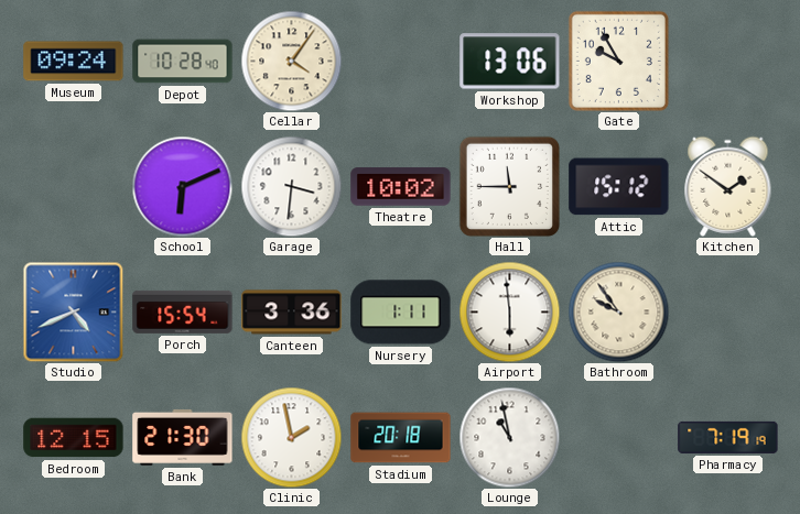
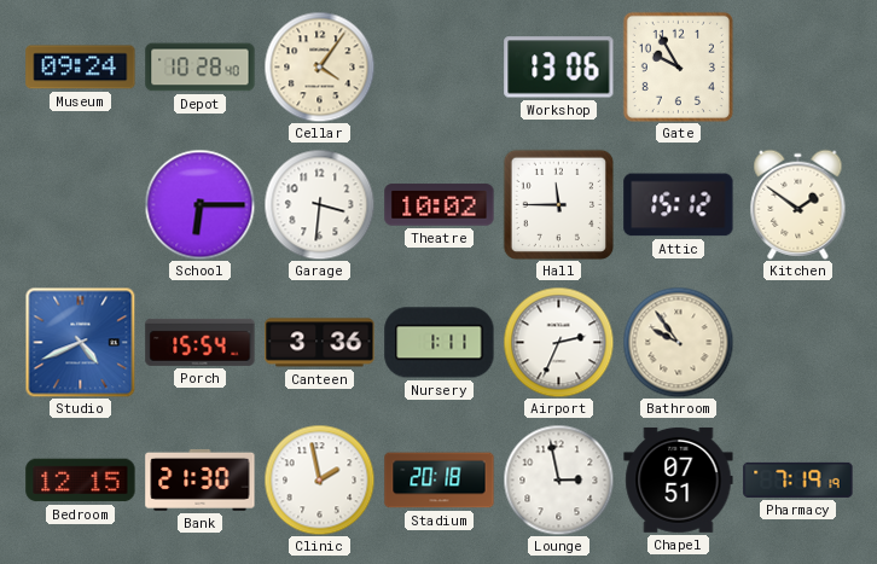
School: 6:11 -> 6:15 (199, 204)
Airport: 5:59 -> 2:34 (558, 342)
Lounge: 10:58 -> 2:58 (558, 479)
Chapel: none -> 07:51 (679, 479)
